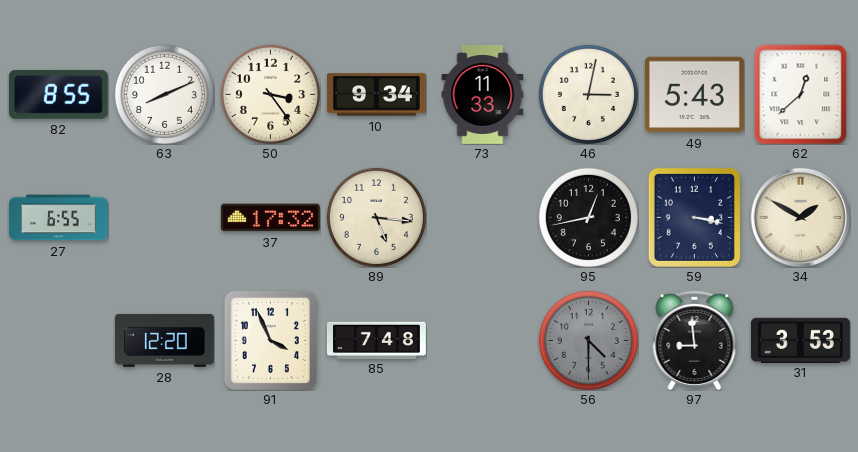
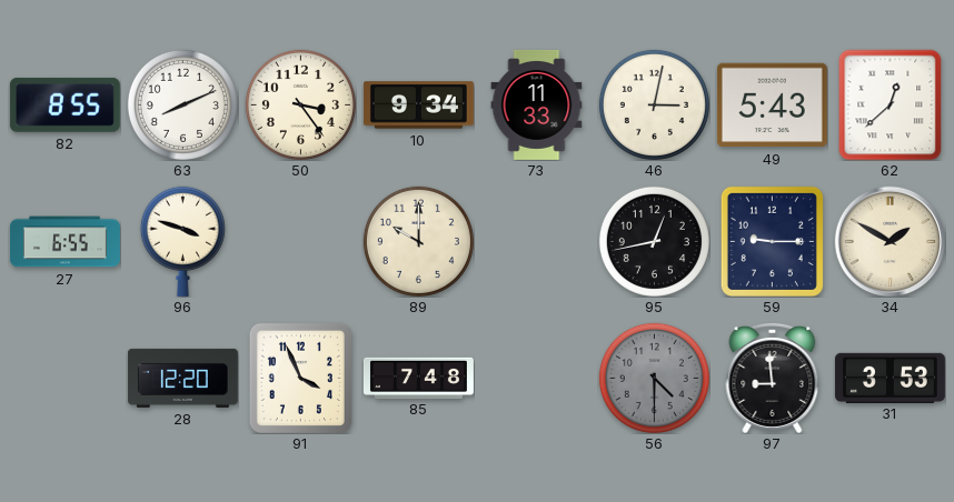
96: none -> 3:48 (182, 241)
37: 17:32 -> none (270, 218)
89: 5:16 -> 10:00 (418, 241)
59: 3:17 -> 9:15 (772, 241)
